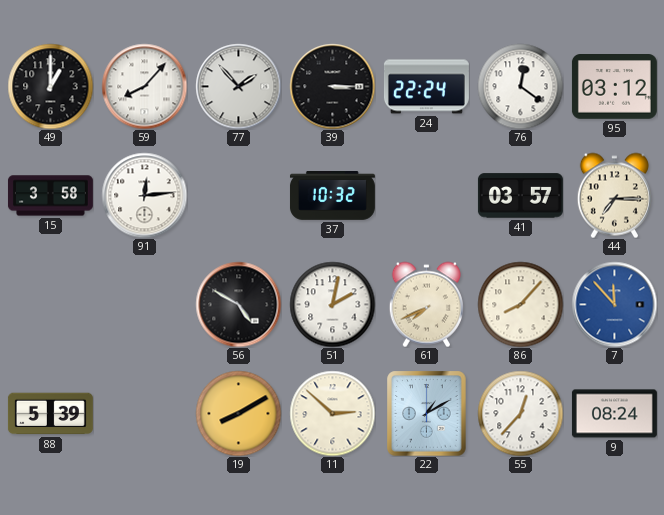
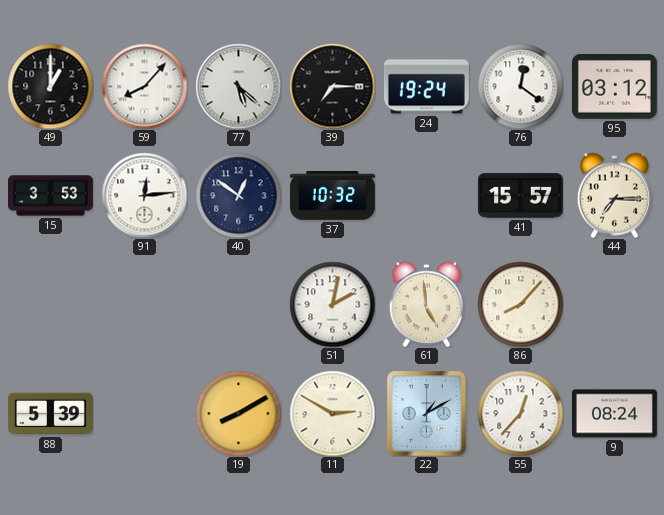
77: 1:53 -> 5:22 (238, 86)
39: 3:15 -> 7:15 (332, 86)
24: 22:24 -> 19:24 (426, 87)
15: 3:58 -> 3:53 (50, 196)
40: none -> 12:51 (238, 195)
41: 03:57 -> 15:57 (520, 196)
56: 4:50 -> none (238, 304)
61: 7:41 -> 4:59 (426, 304)
7: 11:53 -> none (614, 304)
11: 2:52 -> 2:50 (332, 413)
